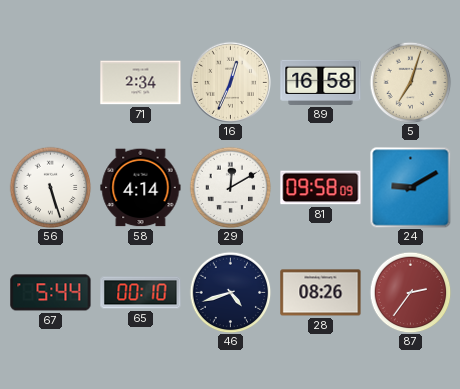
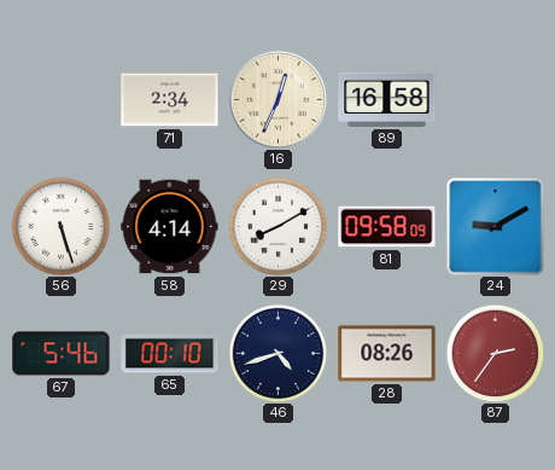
5: 7:03 -> none (410, 82)
29: 12:10 -> 8:10 (277, 226)
67: 5:44 -> 5:46 (62, 354)
